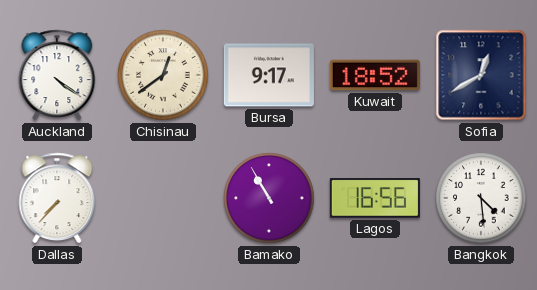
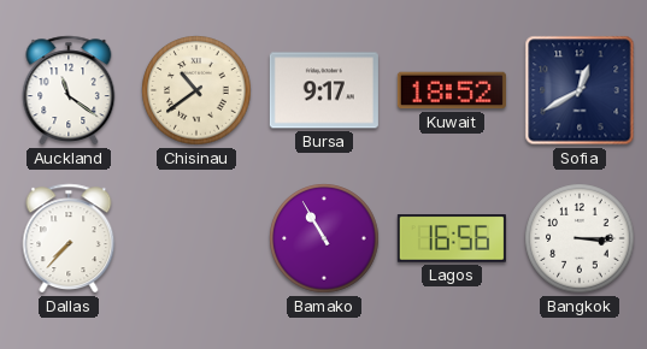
Auckland: 4:21 -> 11:21 (69, 90)
Chisinau: 12:39 -> 10:39 (196, 90)
Bangkok: 4:29 -> 3:15 (580, 238)
